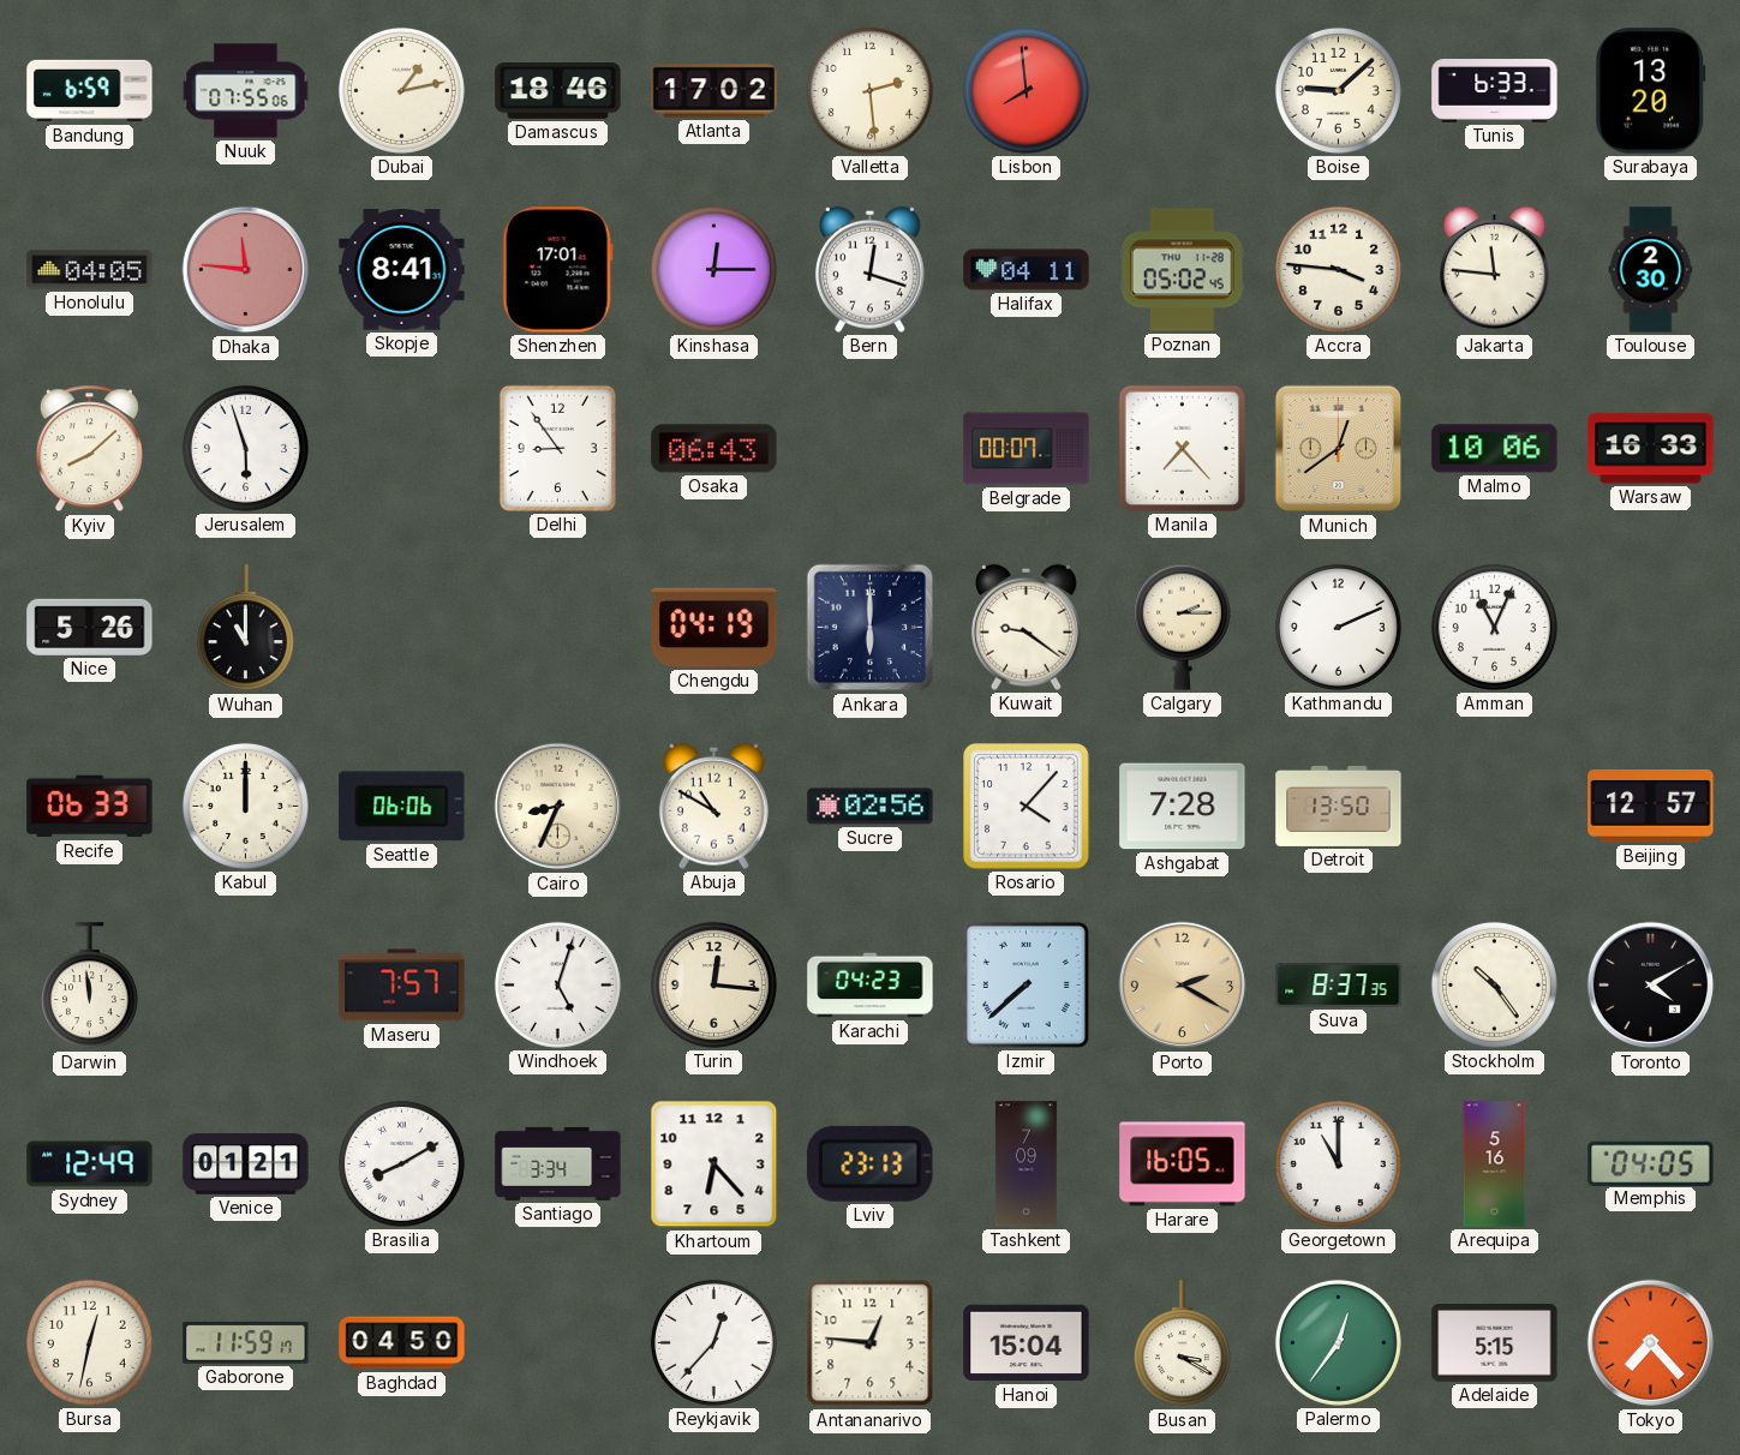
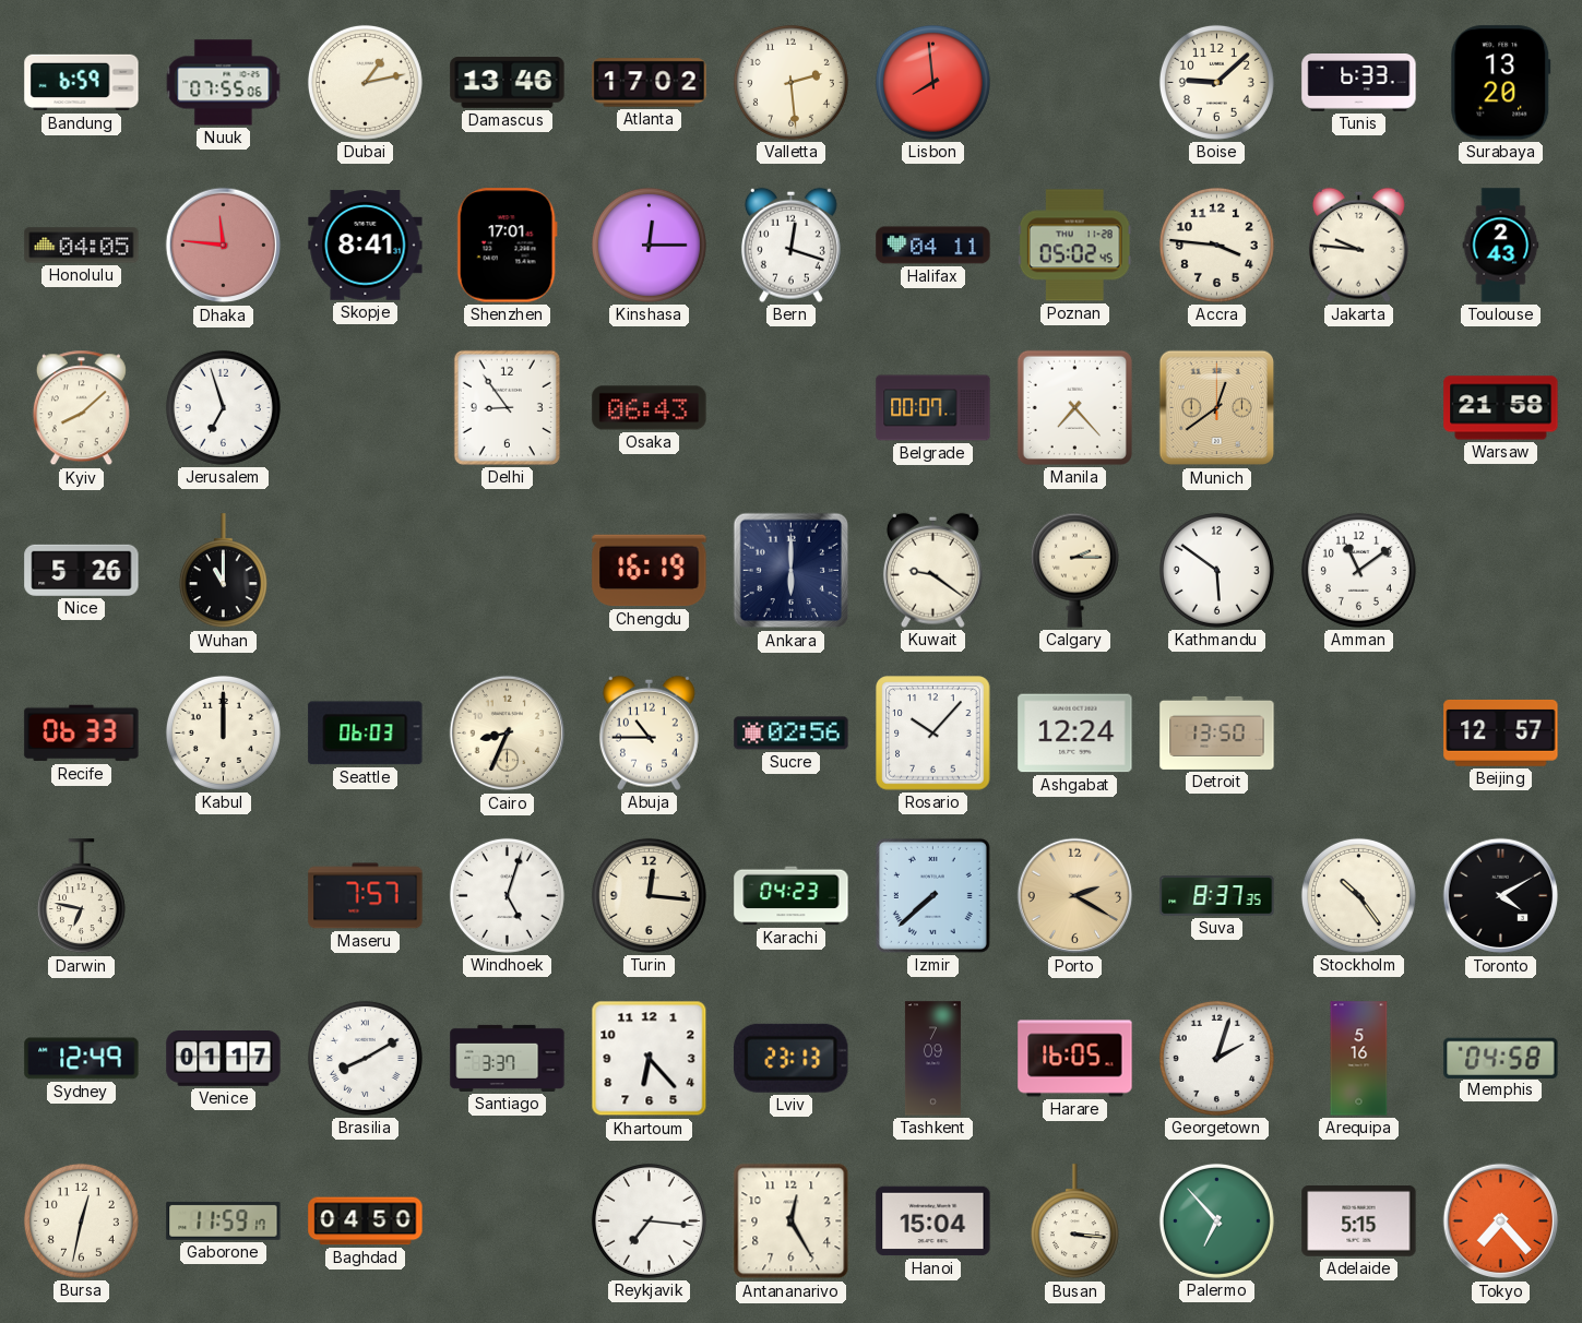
Damascus: 18:46 -> 13:46 (508, 83)
Jakarta: 11:46 -> 9:46 (1358, 245)
Toulouse: 2:30 -> 2:43 (1501, 246)
Jerusalem: 5:57 -> 6:57 (223, 407)
Malmo: 10:06 -> none (1495, 449)
Warsaw: 16:33 -> 21:58 (1501, 408)
Chengdu: 04:19 -> 16:19 (650, 571)
Kathmandu: 2:11 -> 5:51 (1216, 570)
Amman: 11:04 -> 11:09 (1358, 570)
Seattle: 06:06 -> 06:03 (366, 734)
Abuja: 10:50 -> 10:45 (649, 732)
Rosario: 4:07 -> 10:07 (933, 734)
Ashgabat: 7:28 -> 12:24 (1075, 734)
Darwin: 11:59 -> 6:47 (81, 896)
Venice: 01:21 -> 01:17 (224, 1059)
Santiago: 3:34 -> 3:37 (508, 1058)
Georgetown: 11:00 -> 2:03 (1216, 1058)
Memphis: 04:05 -> 04:58 (1501, 1058)
Reykjavik: 12:37 -> 7:16 (649, 1220)
Antananarivo: 12:46 -> 12:25 (792, 1221)
Busan: 3:20 -> 3:16 (1074, 1221)
Palermo: 12:36 -> 6:53 (1216, 1220)
